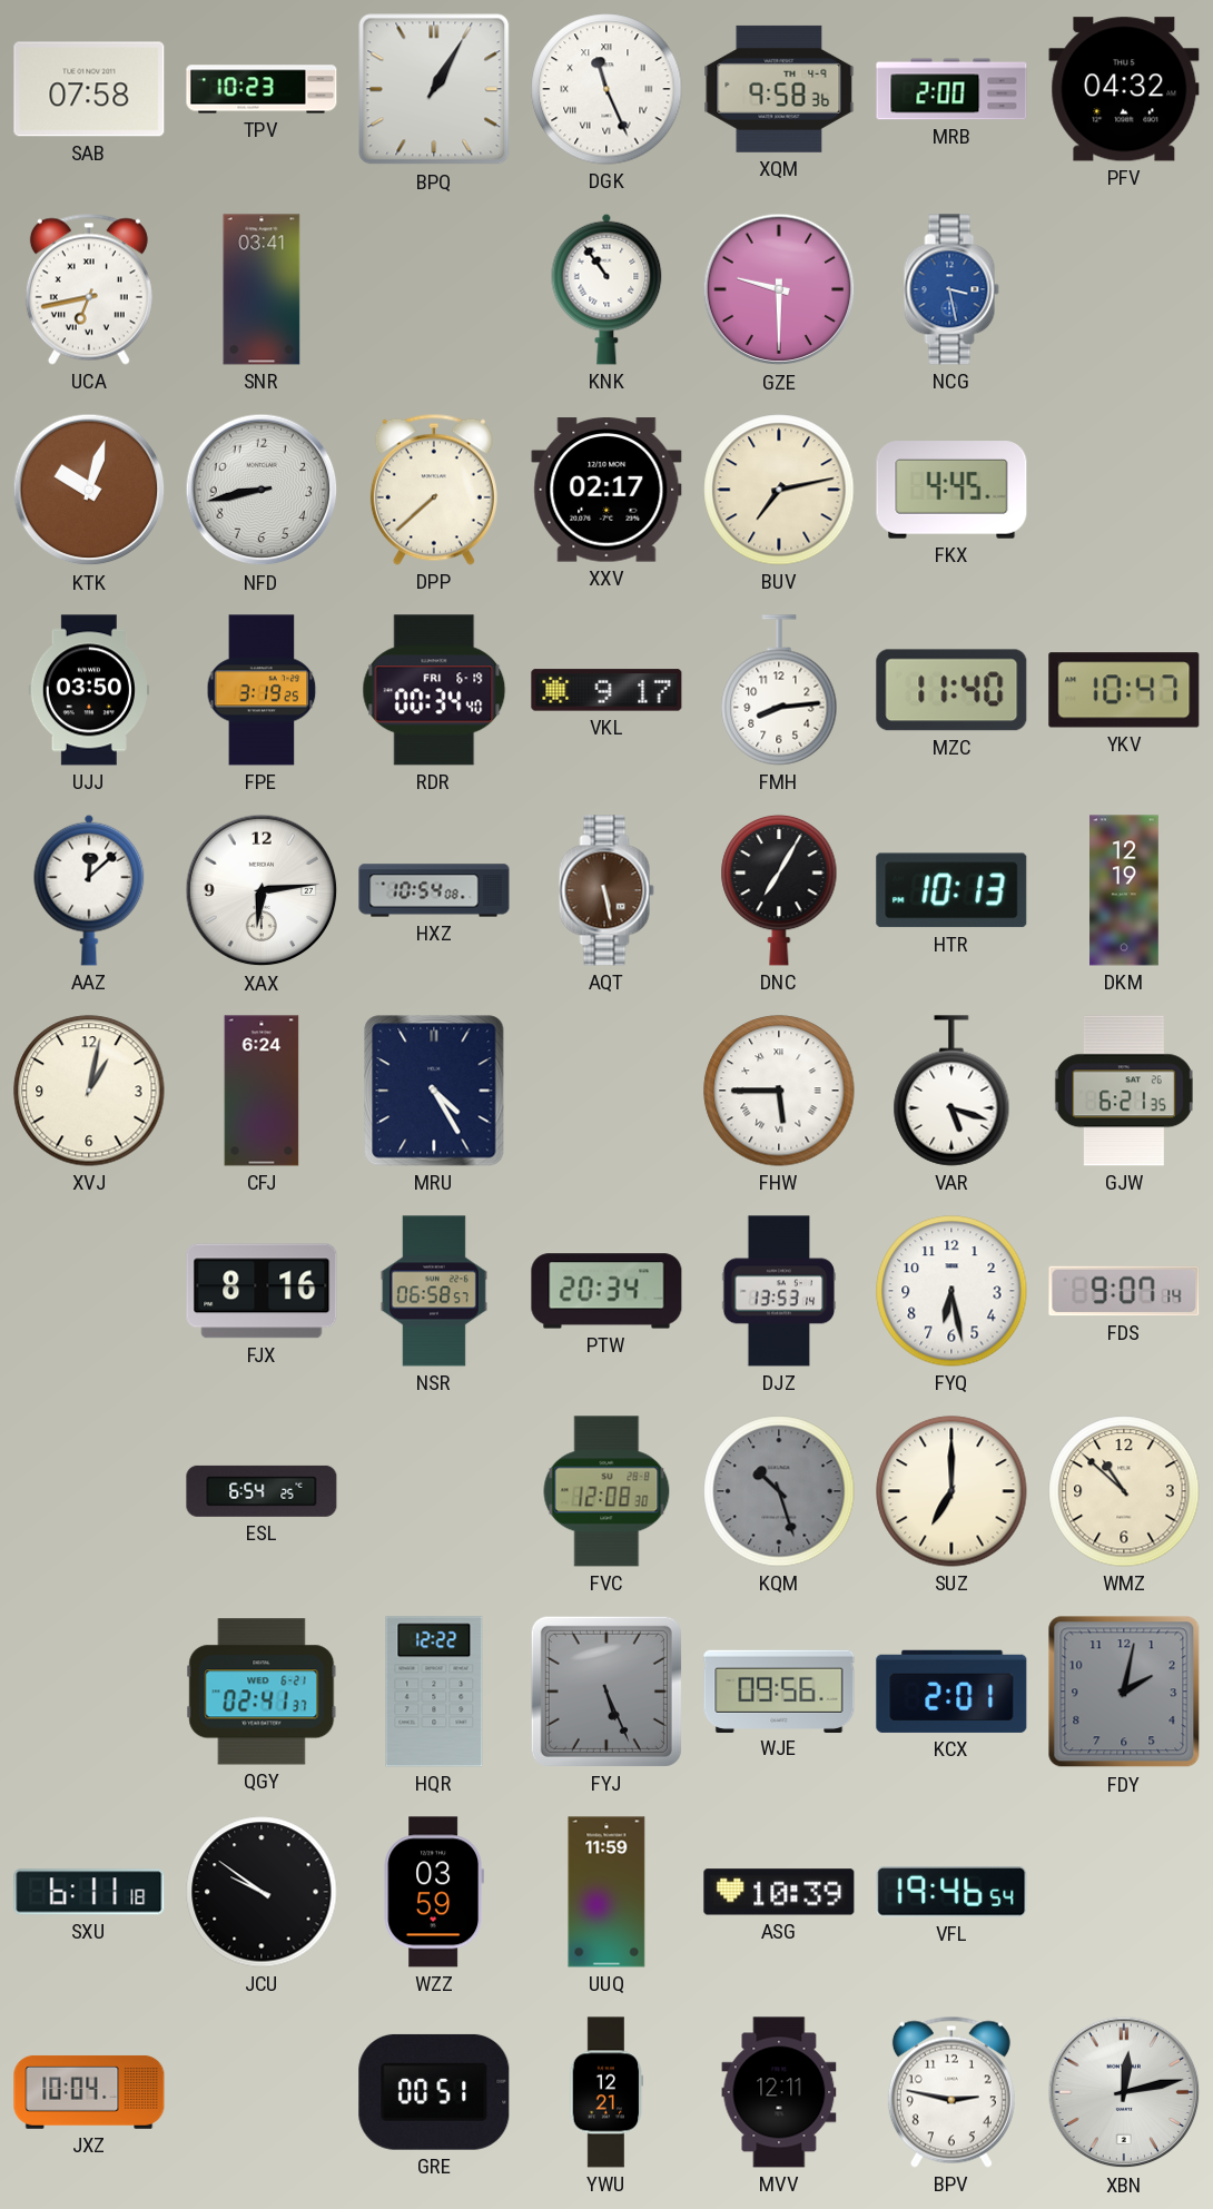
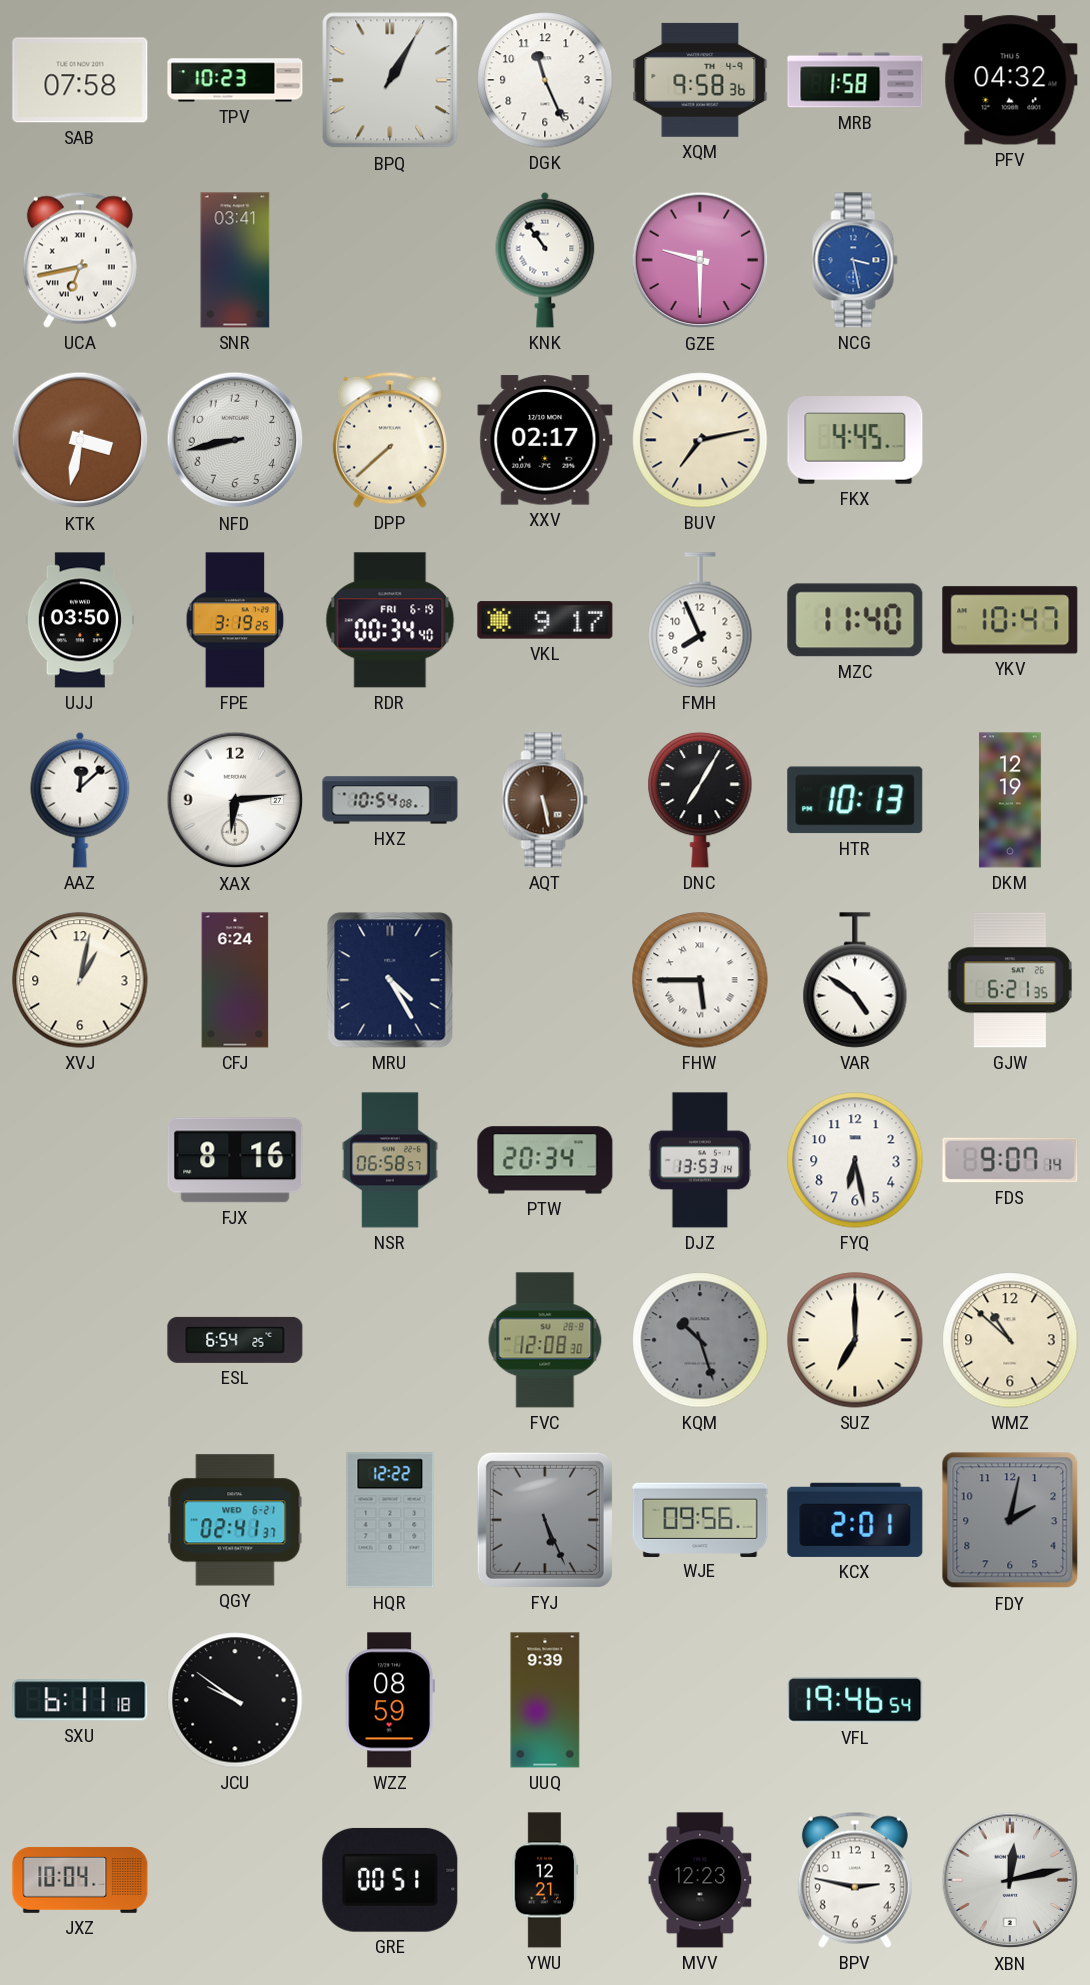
DGK numerals: Roman -> Arabic (545, 80)
MRB: 2:00 -> 1:58 (855, 80)
KTK: 10:03 -> 3:32 (80, 440)
FMH: 8:14 -> 7:56 (700, 620)
VAR: 5:18 -> 4:51 (855, 980)
WZZ: 03:59 -> 08:59 (389, 1700)
UUQ: 11:59 -> 9:39 (545, 1700)
ASG: 10:39 -> none (779, 1892)
MVV: 12:11 -> 12:23 (700, 1880)
